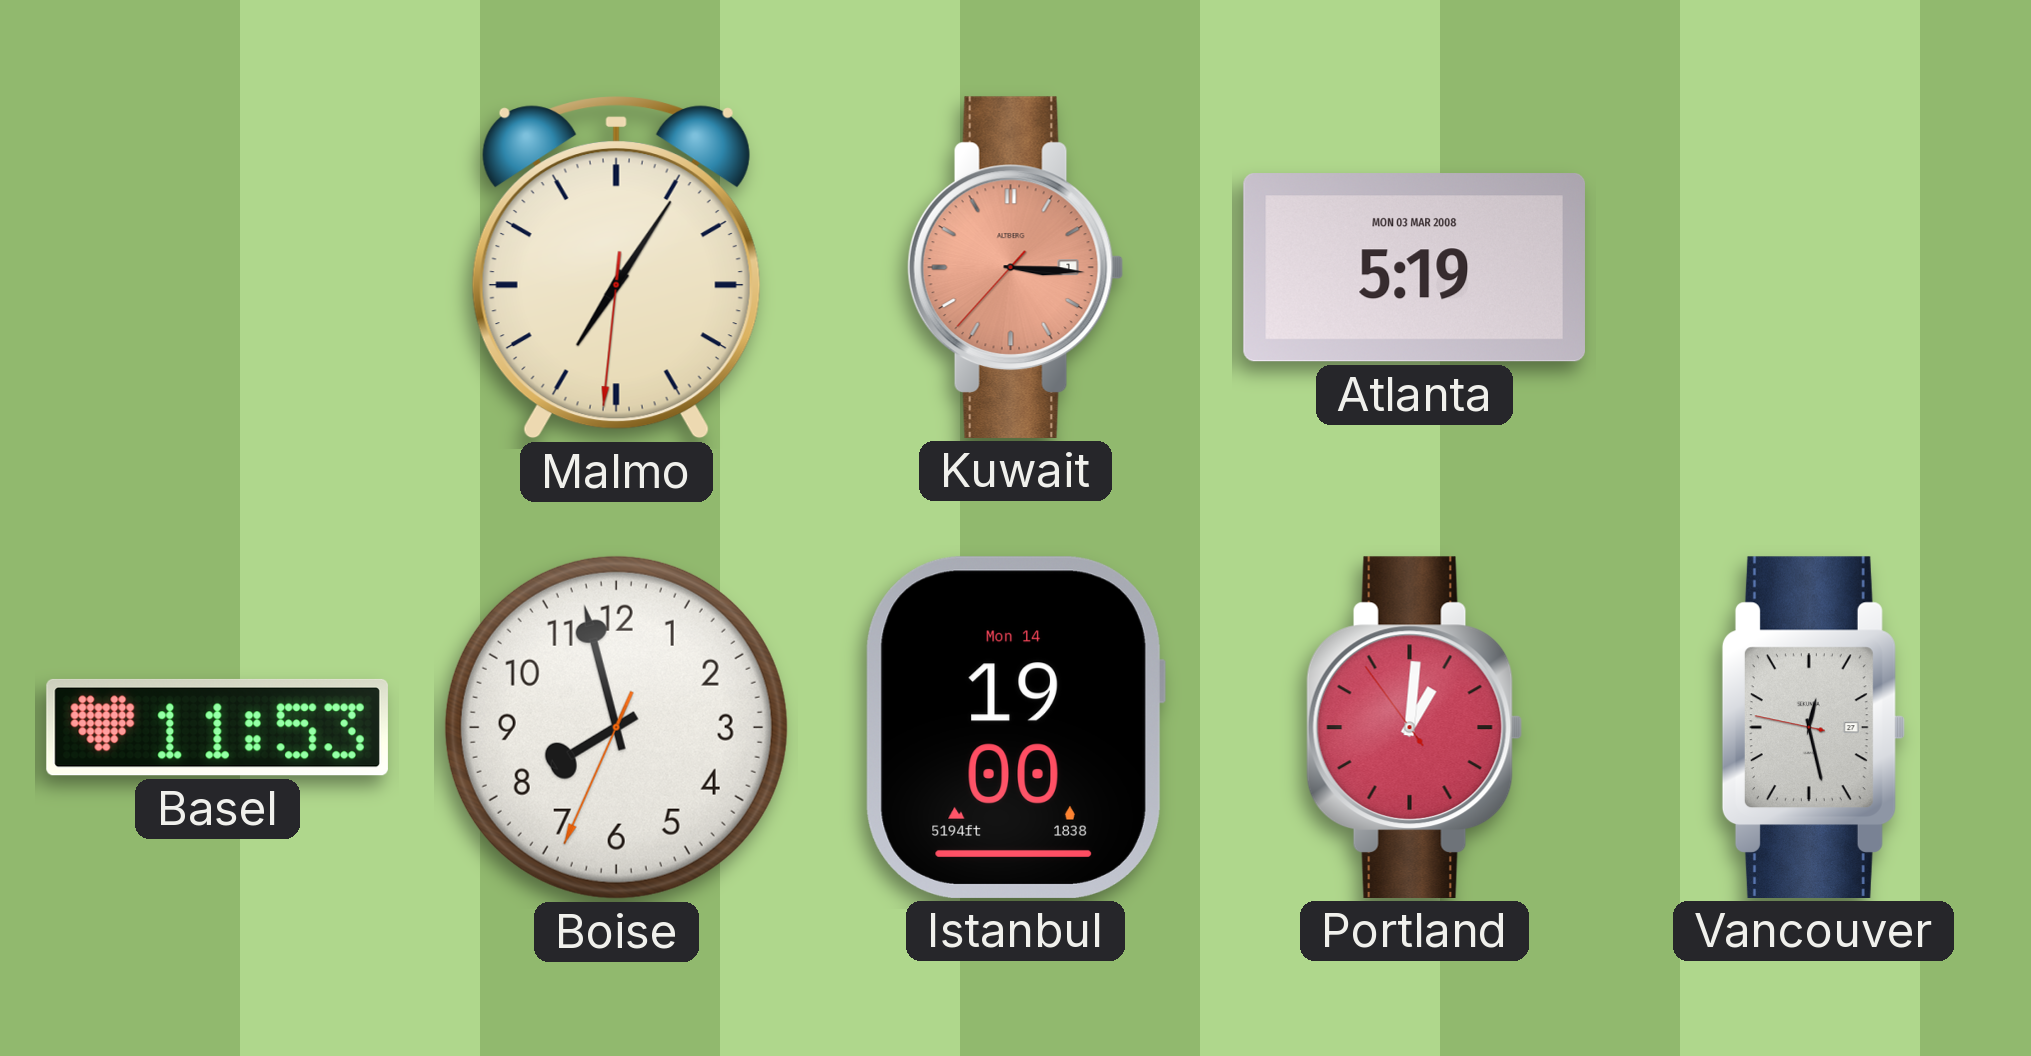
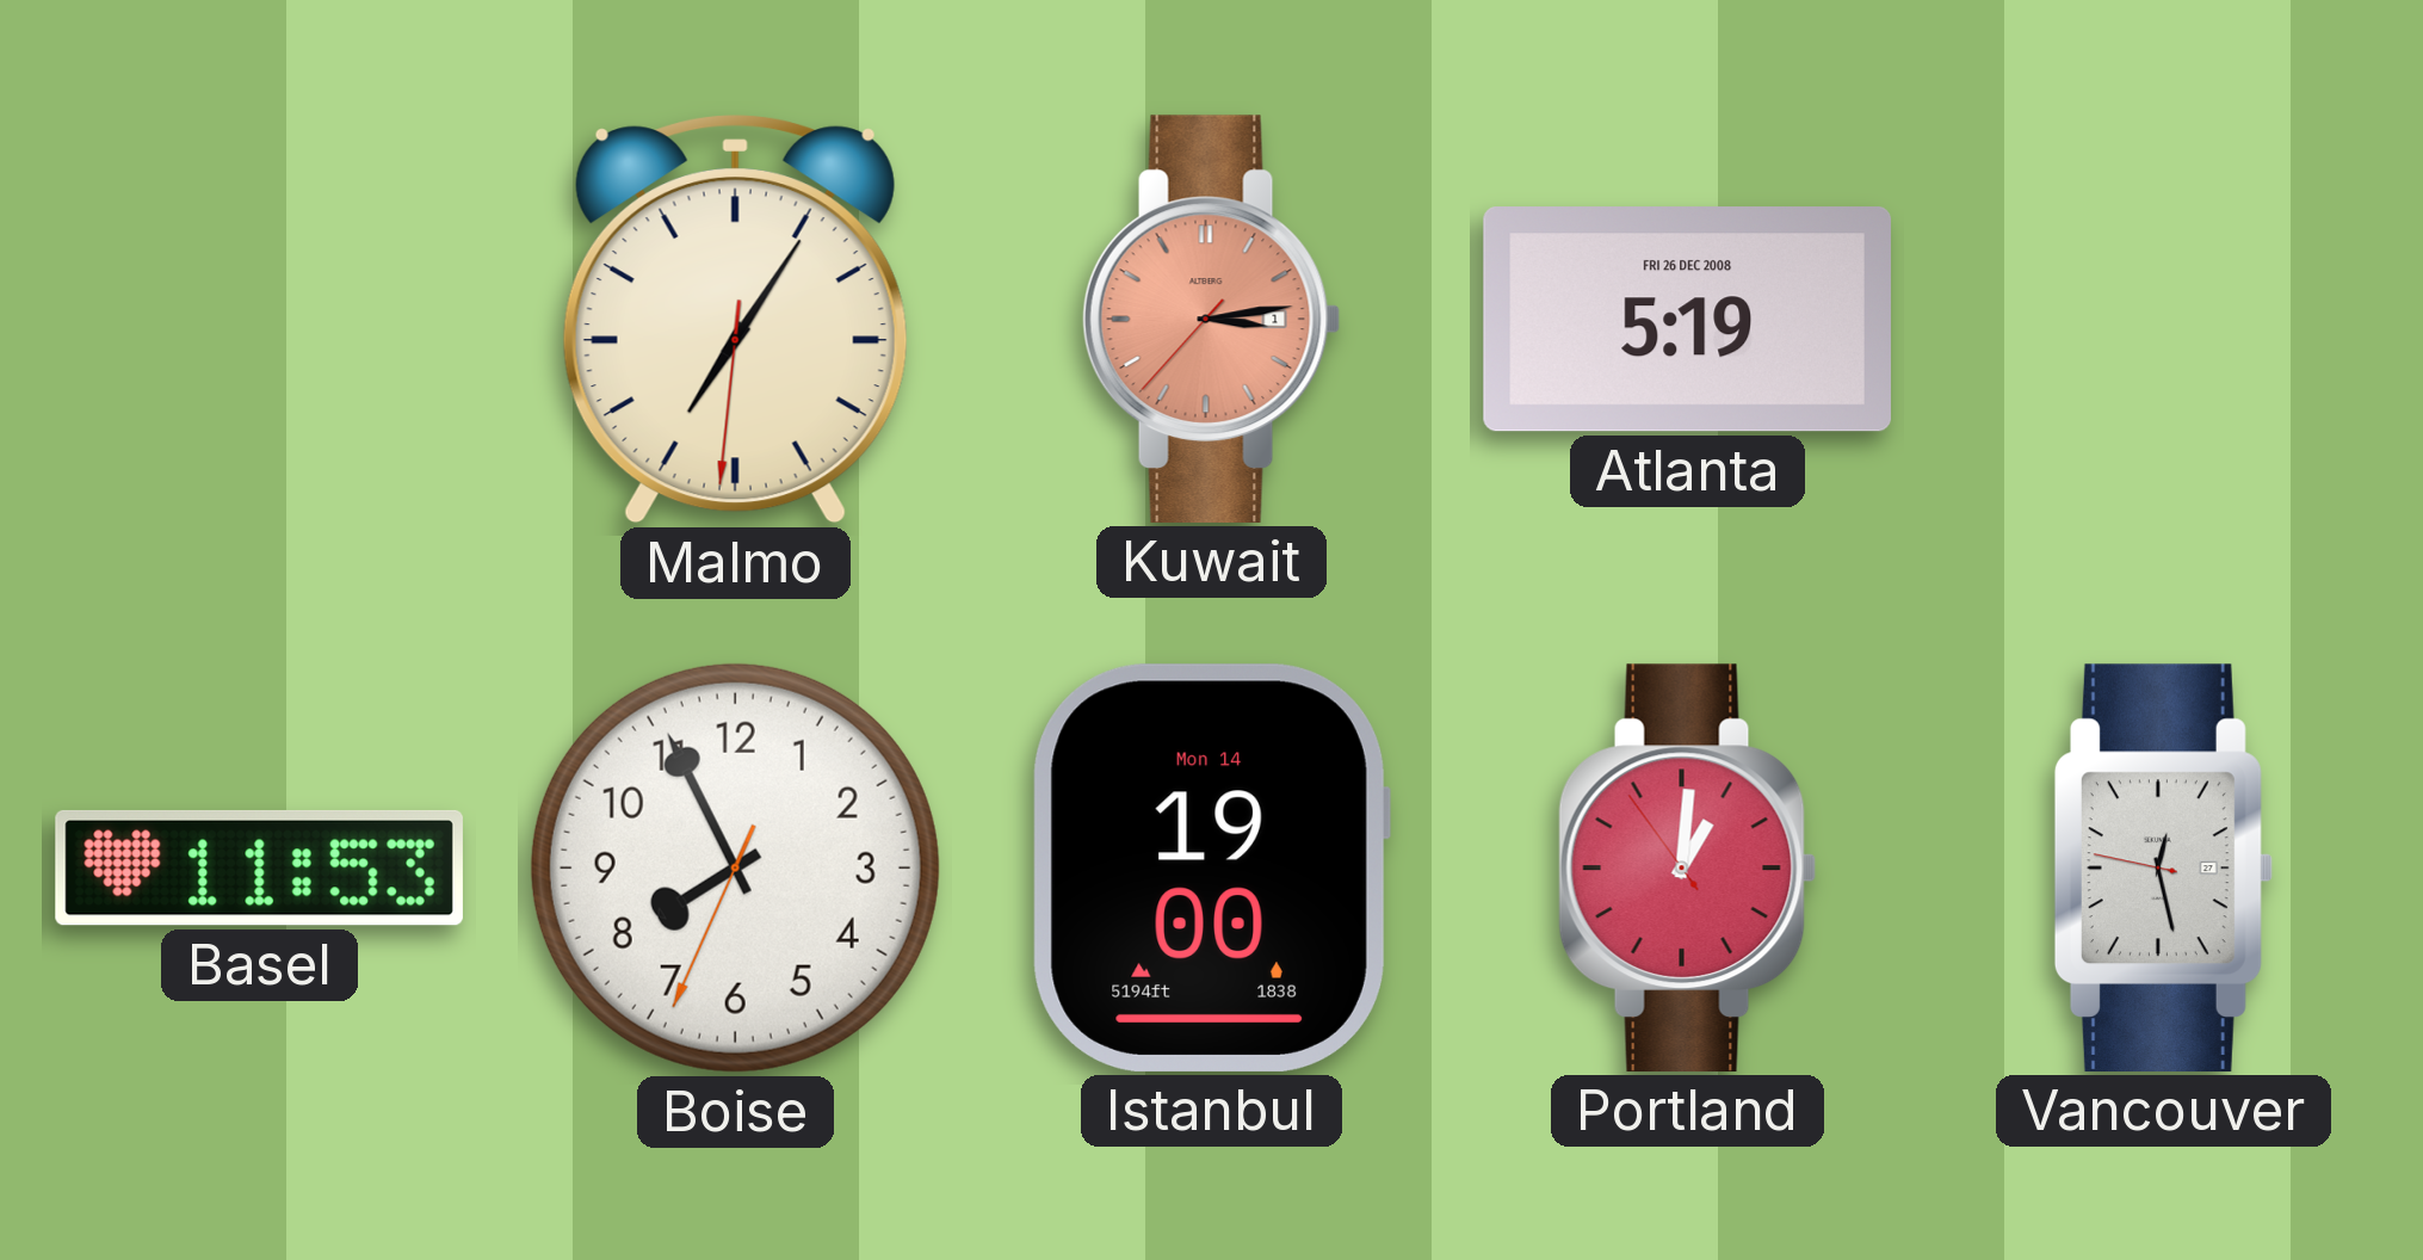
Kuwait: 3:15 -> 3:13 (1212, 319)
Atlanta date: MON 03 MAR 2008 -> FRI 26 DEC 2008 (1687, 320)
Boise: 7:57 -> 7:55 (735, 867)
